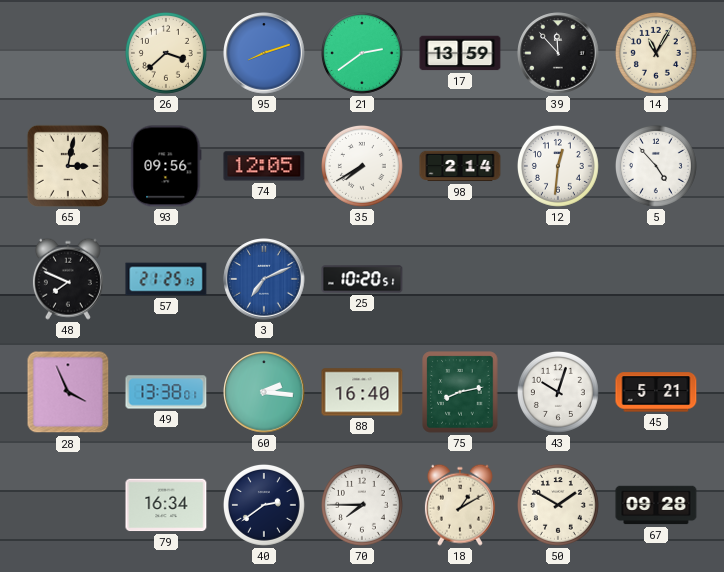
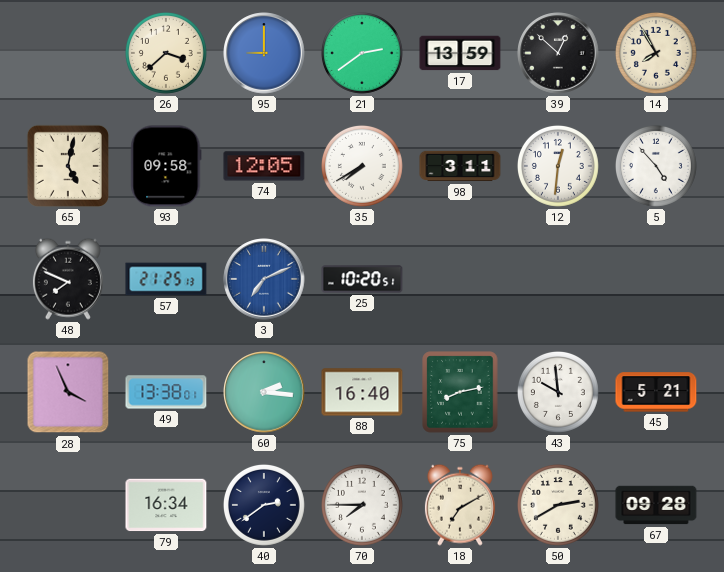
95: 8:12 -> 9:00 (264, 53)
39: 11:53 -> 12:52 (558, 53)
14: 11:05 -> 7:55 (656, 53)
65: 3:02 -> 5:02 (68, 166)
93: 09:56 -> 09:58 (166, 166)
98: 2:14 -> 3:11 (460, 166)
43: 10:03 -> 9:59 (558, 392)
18: 1:10 -> 7:10 (460, 505)
50: 1:50 -> 2:40 (558, 505)
